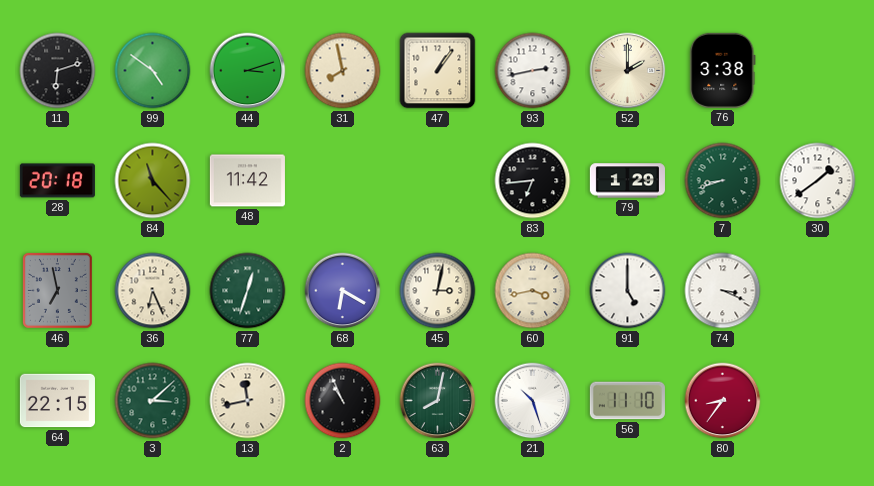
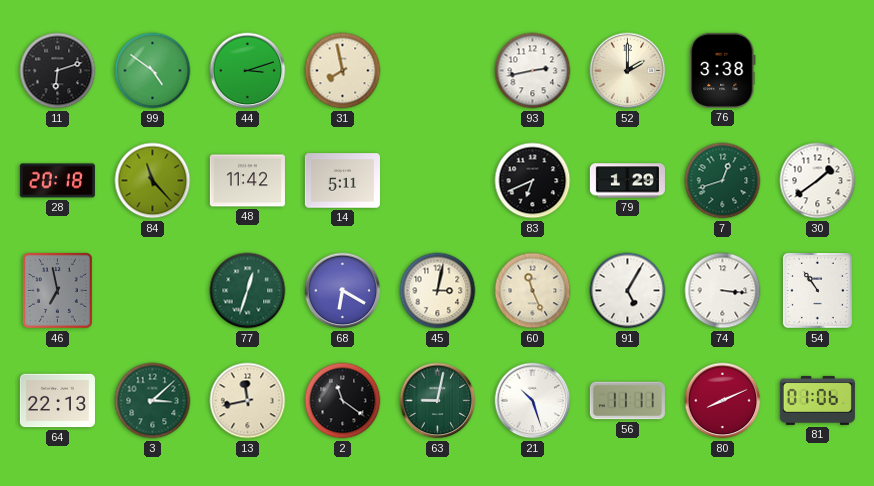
47: 1:06 -> none (438, 71)
14: none -> 5:11 (342, 181)
83: 6:44 -> 6:41 (533, 181)
7: 8:42 -> 12:42 (723, 181)
36: 6:26 -> none (153, 291)
60: 3:43 -> 11:26 (533, 291)
91: 5:00 -> 5:05 (628, 291)
74: 3:19 -> 3:16 (723, 291)
54: none -> 10:54 (817, 290)
64: 22:15 -> 22:13 (57, 401)
2: 10:56 -> 11:21 (343, 401)
63: 8:02 -> 9:02 (438, 401)
56: 11:10 -> 11:11 (627, 401)
80: 8:36 -> 8:11 (723, 401)
81: none -> 01:06 (817, 400)
